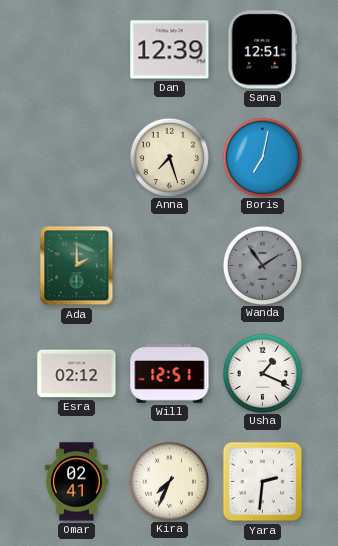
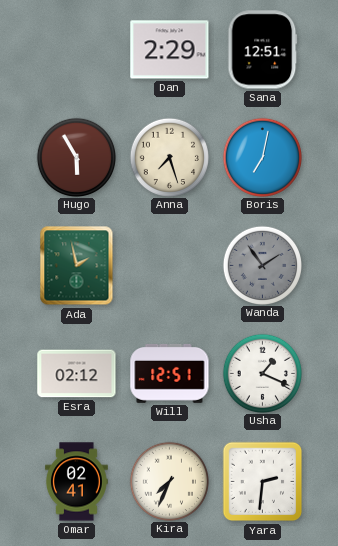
Dan: 12:39 -> 2:29 (170, 50)
Hugo: none -> 5:55 (76, 157)
Ada: 2:00 -> 1:58 (77, 266)
